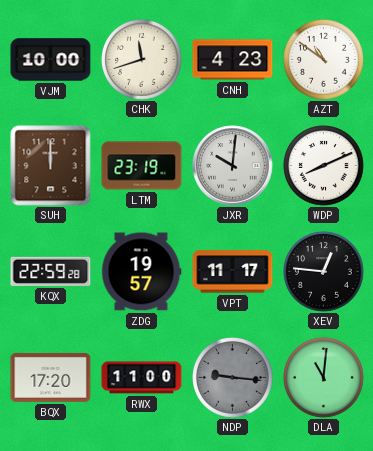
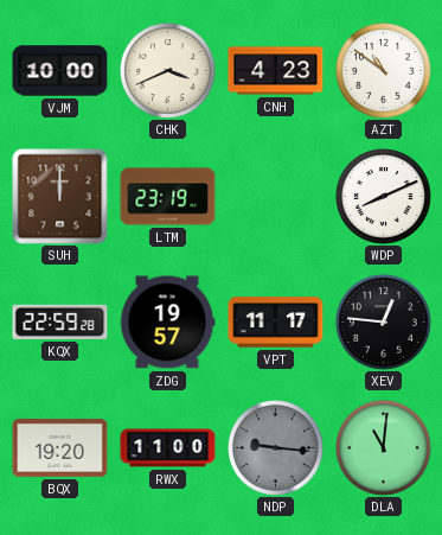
CHK: 11:42 -> 3:41 (168, 71)
JXR: 10:01 -> none (233, 166)
BQX: 17:20 -> 19:20 (60, 447)
